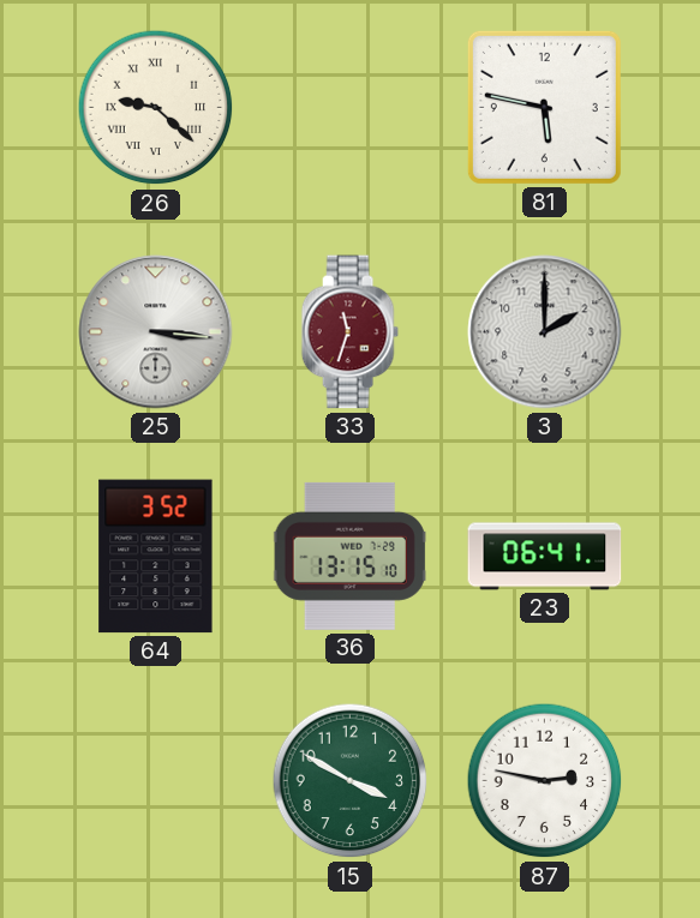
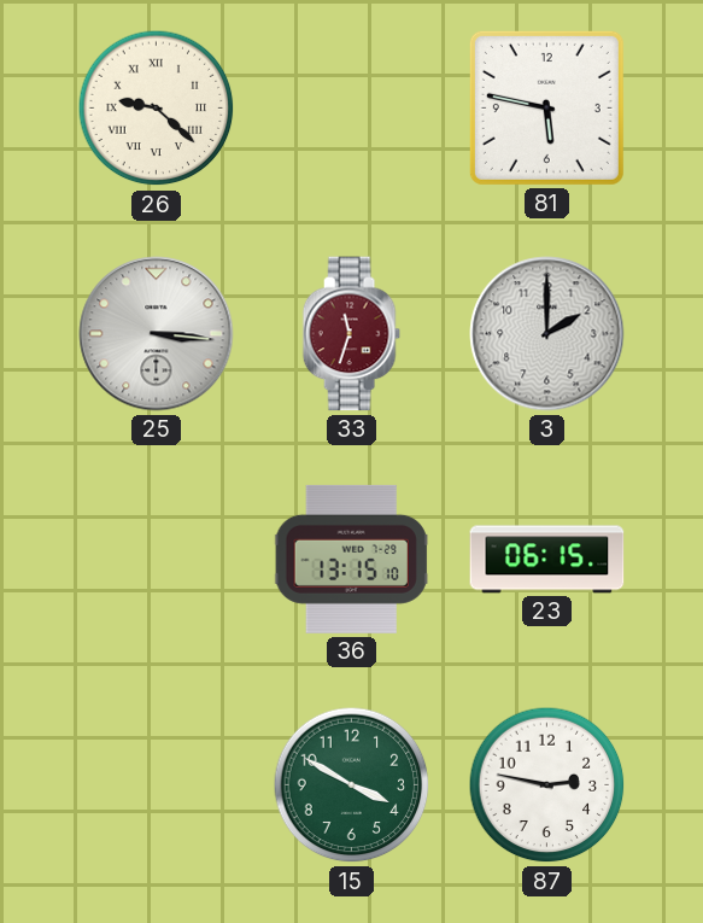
64: 3:52 -> none (156, 557)
23: 06:41 -> 06:15 (547, 560)
